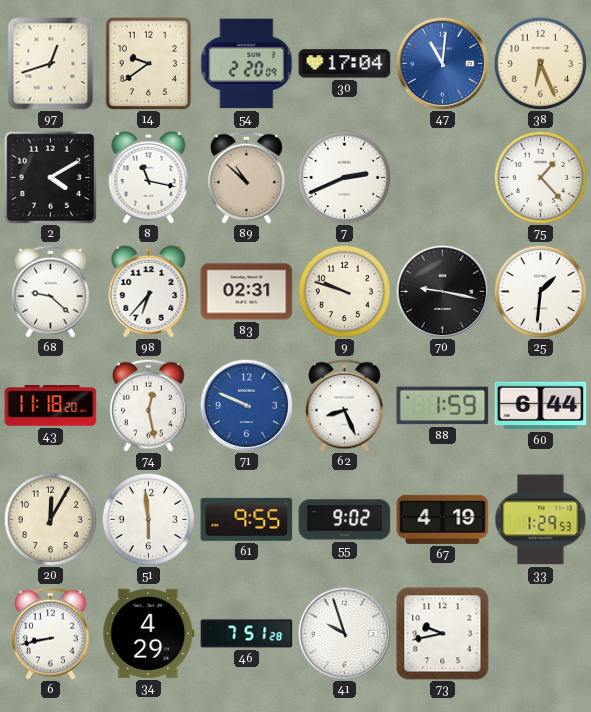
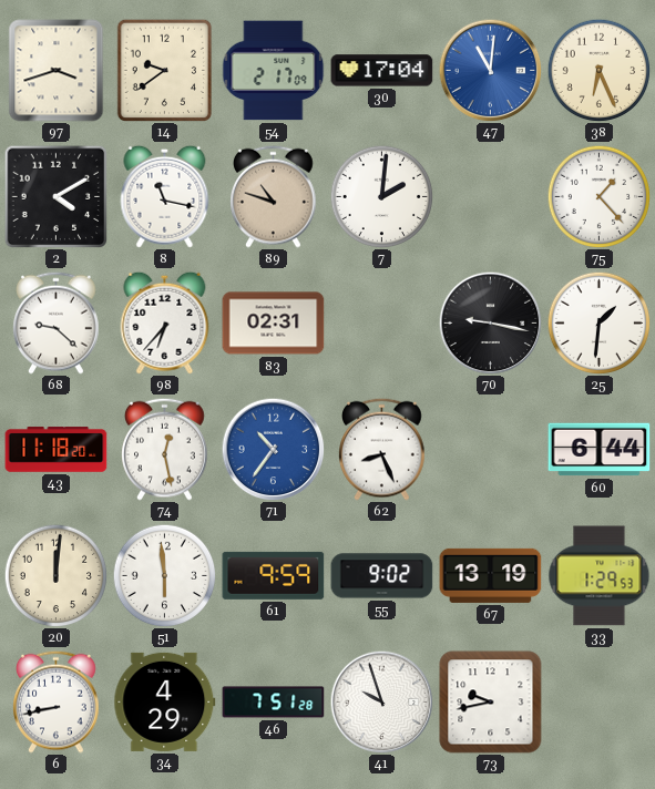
97: 12:42 -> 3:42 (57, 71)
54: 2:20 -> 2:17 (274, 71)
89: 10:52 -> 10:48 (274, 196)
7: 2:41 -> 2:01 (381, 196)
9: 9:48 -> none (344, 291)
71: 9:49 -> 10:36 (273, 449)
88: 1:59 -> none (443, 406)
20: 12:05 -> 12:01 (55, 575)
61: 9:55 -> 9:59 (274, 575)
67: 4:19 -> 13:19 (491, 575)
